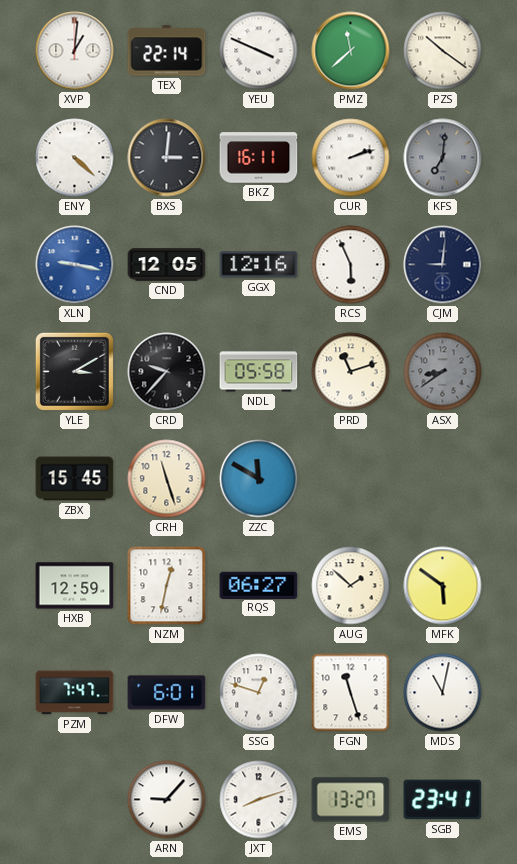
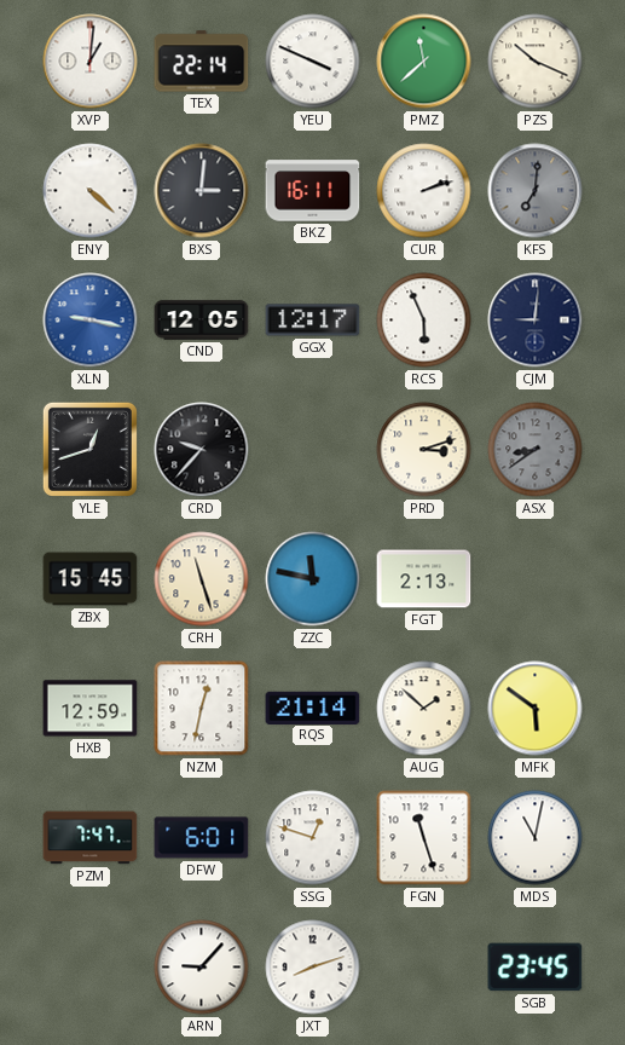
PZS: 10:21 -> 10:19 (536, 62)
GGX: 12:16 -> 12:17 (313, 321)
YLE: 3:10 -> 12:42 (89, 449)
NDL: 05:58 -> none (259, 372)
PRD: 11:12 -> 3:12 (424, 450)
ZZC: 11:50 -> 11:47 (313, 579)
FGT: none -> 2:13 (424, 579)
RQS: 06:27 -> 21:14 (313, 708)
EMS: 13:27 -> none (351, 800)
SGB: 23:41 -> 23:45 (536, 968)
